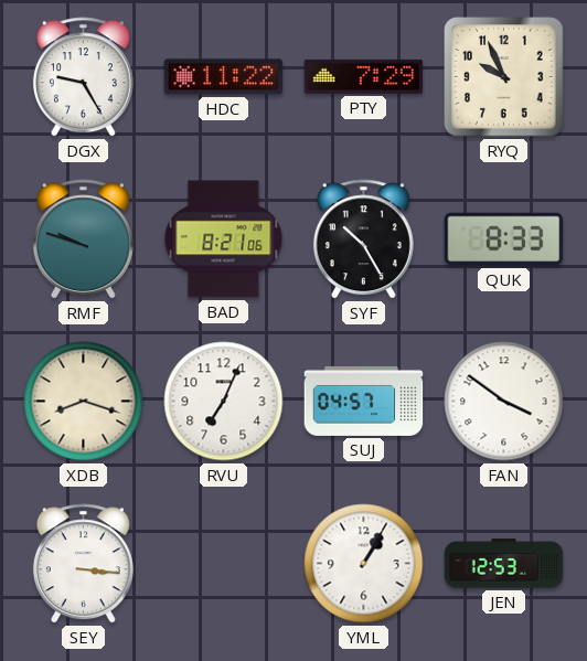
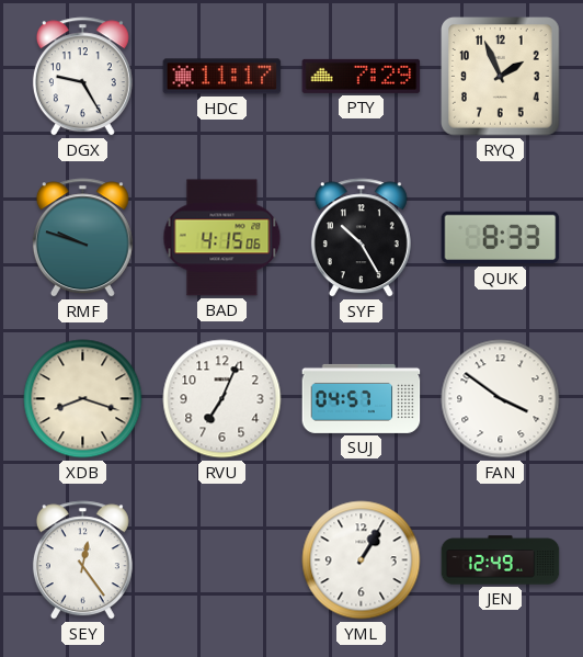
HDC: 11:22 -> 11:17 (222, 77)
RYQ: 9:56 -> 1:56 (501, 77)
BAD: 8:21 -> 4:15 (222, 238)
SEY: 3:16 -> 12:24 (82, 560)
JEN: 12:53 -> 12:49 (501, 560)
